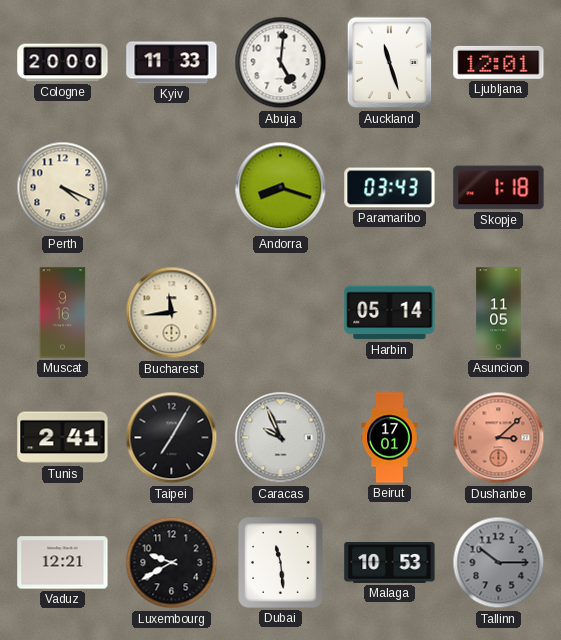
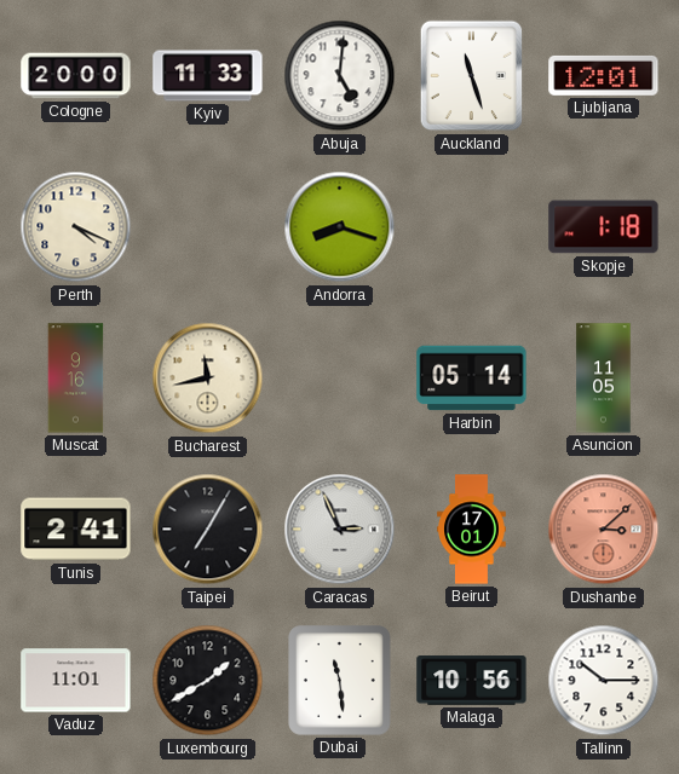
Paramaribo: 03:43 -> none (390, 188)
Bucharest: 11:44 -> 11:43 (208, 379)
Caracas: 9:56 -> 2:56 (340, 530)
Vaduz: 12:21 -> 11:01 (76, 681)
Luxembourg: 9:40 -> 1:40 (208, 681)
Malaga: 10:53 -> 10:56 (472, 681)
Tallinn dial: grey -> white (604, 681)
